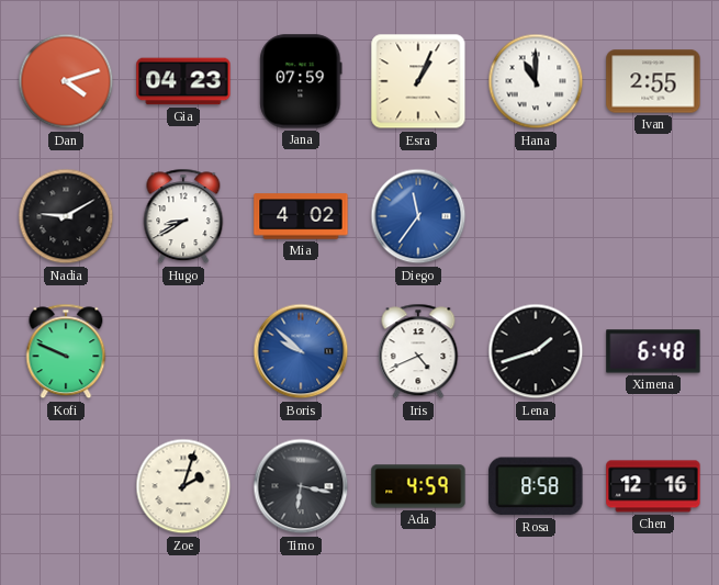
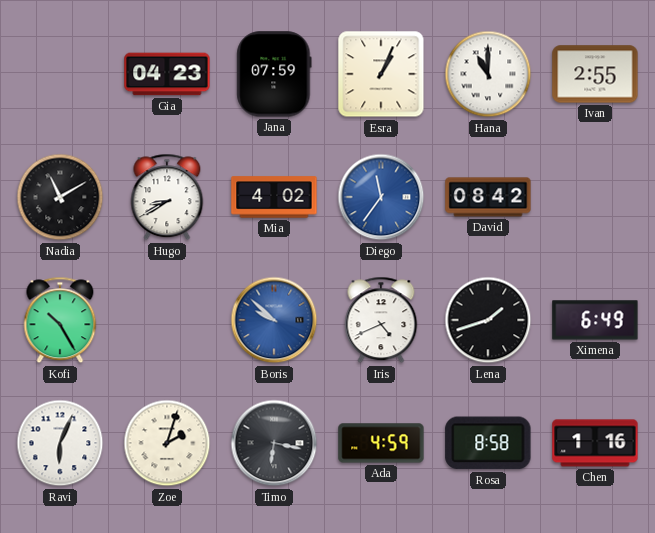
Dan: 4:12 -> none (66, 81)
Nadia: 9:10 -> 11:10 (60, 197)
David: none -> 08:42 (488, 197)
Kofi: 9:49 -> 10:25 (60, 320)
Ximena: 6:48 -> 6:49 (595, 320)
Ravi: none -> 6:04 (60, 443)
Chen: 12:16 -> 1:16 (595, 443)
